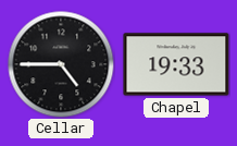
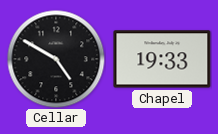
Cellar: 4:45 -> 4:50 (56, 59)
